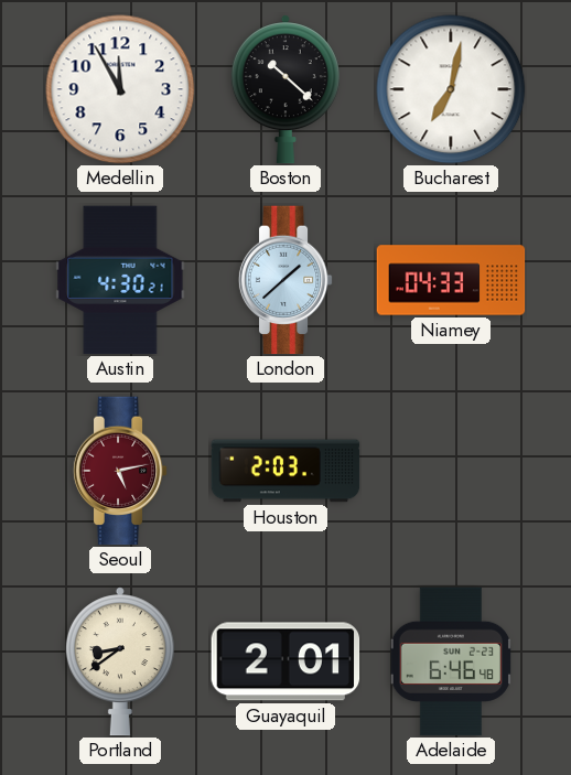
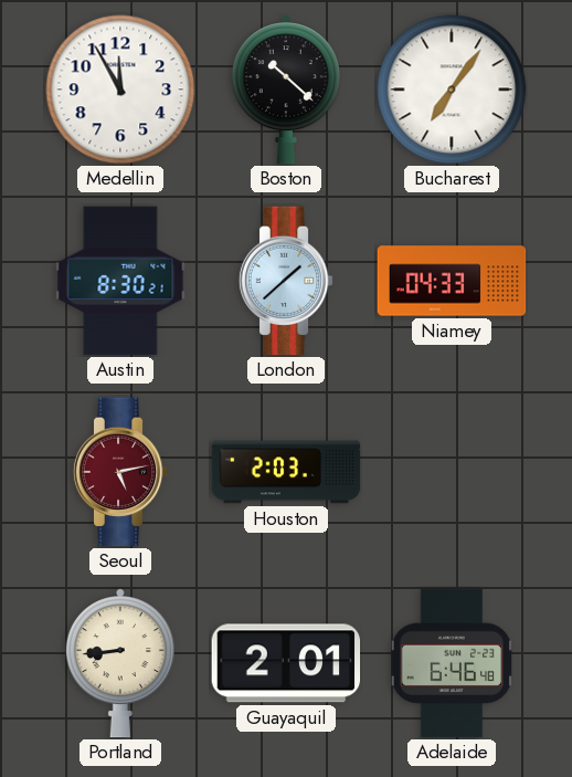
Bucharest: 7:02 -> 7:06 (452, 90)
Austin: 4:30 -> 8:30 (120, 281)
Portland: 8:39 -> 8:44 (120, 663)
